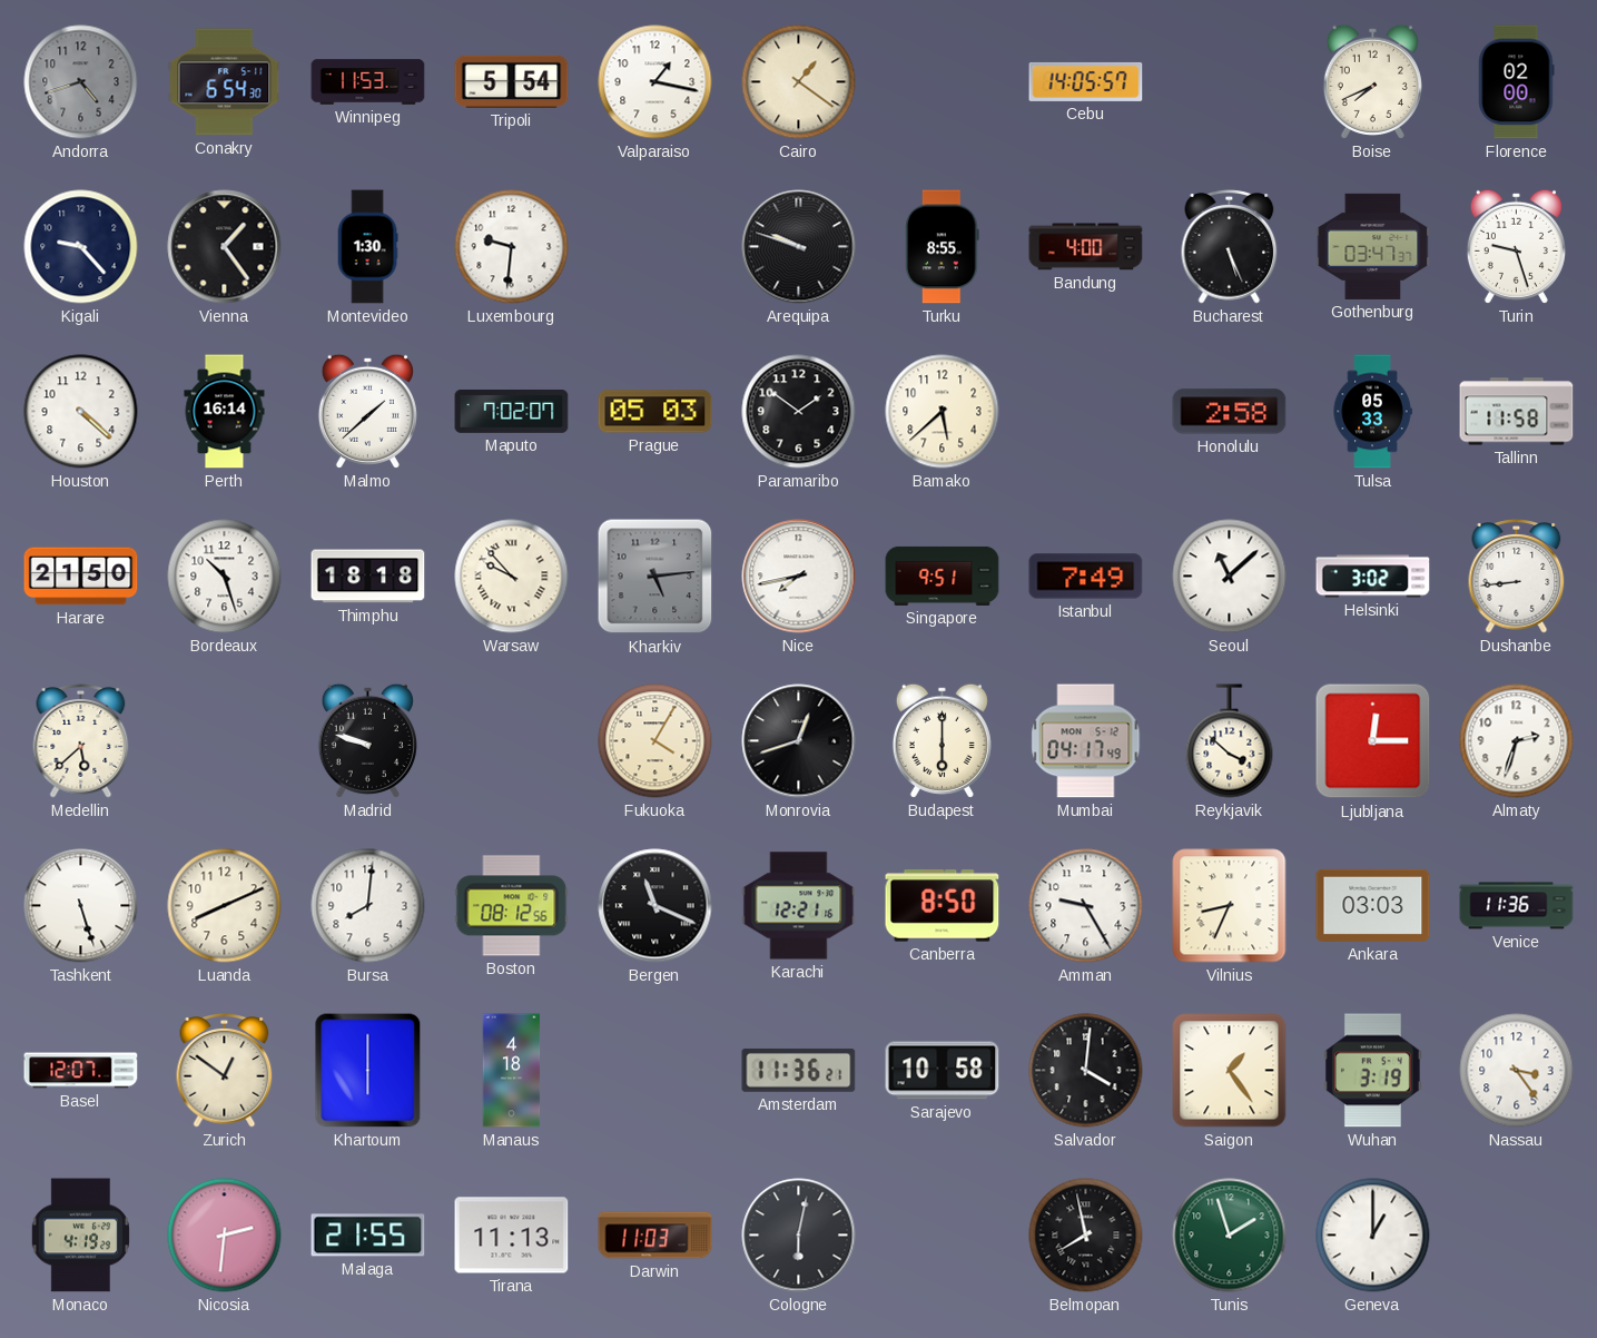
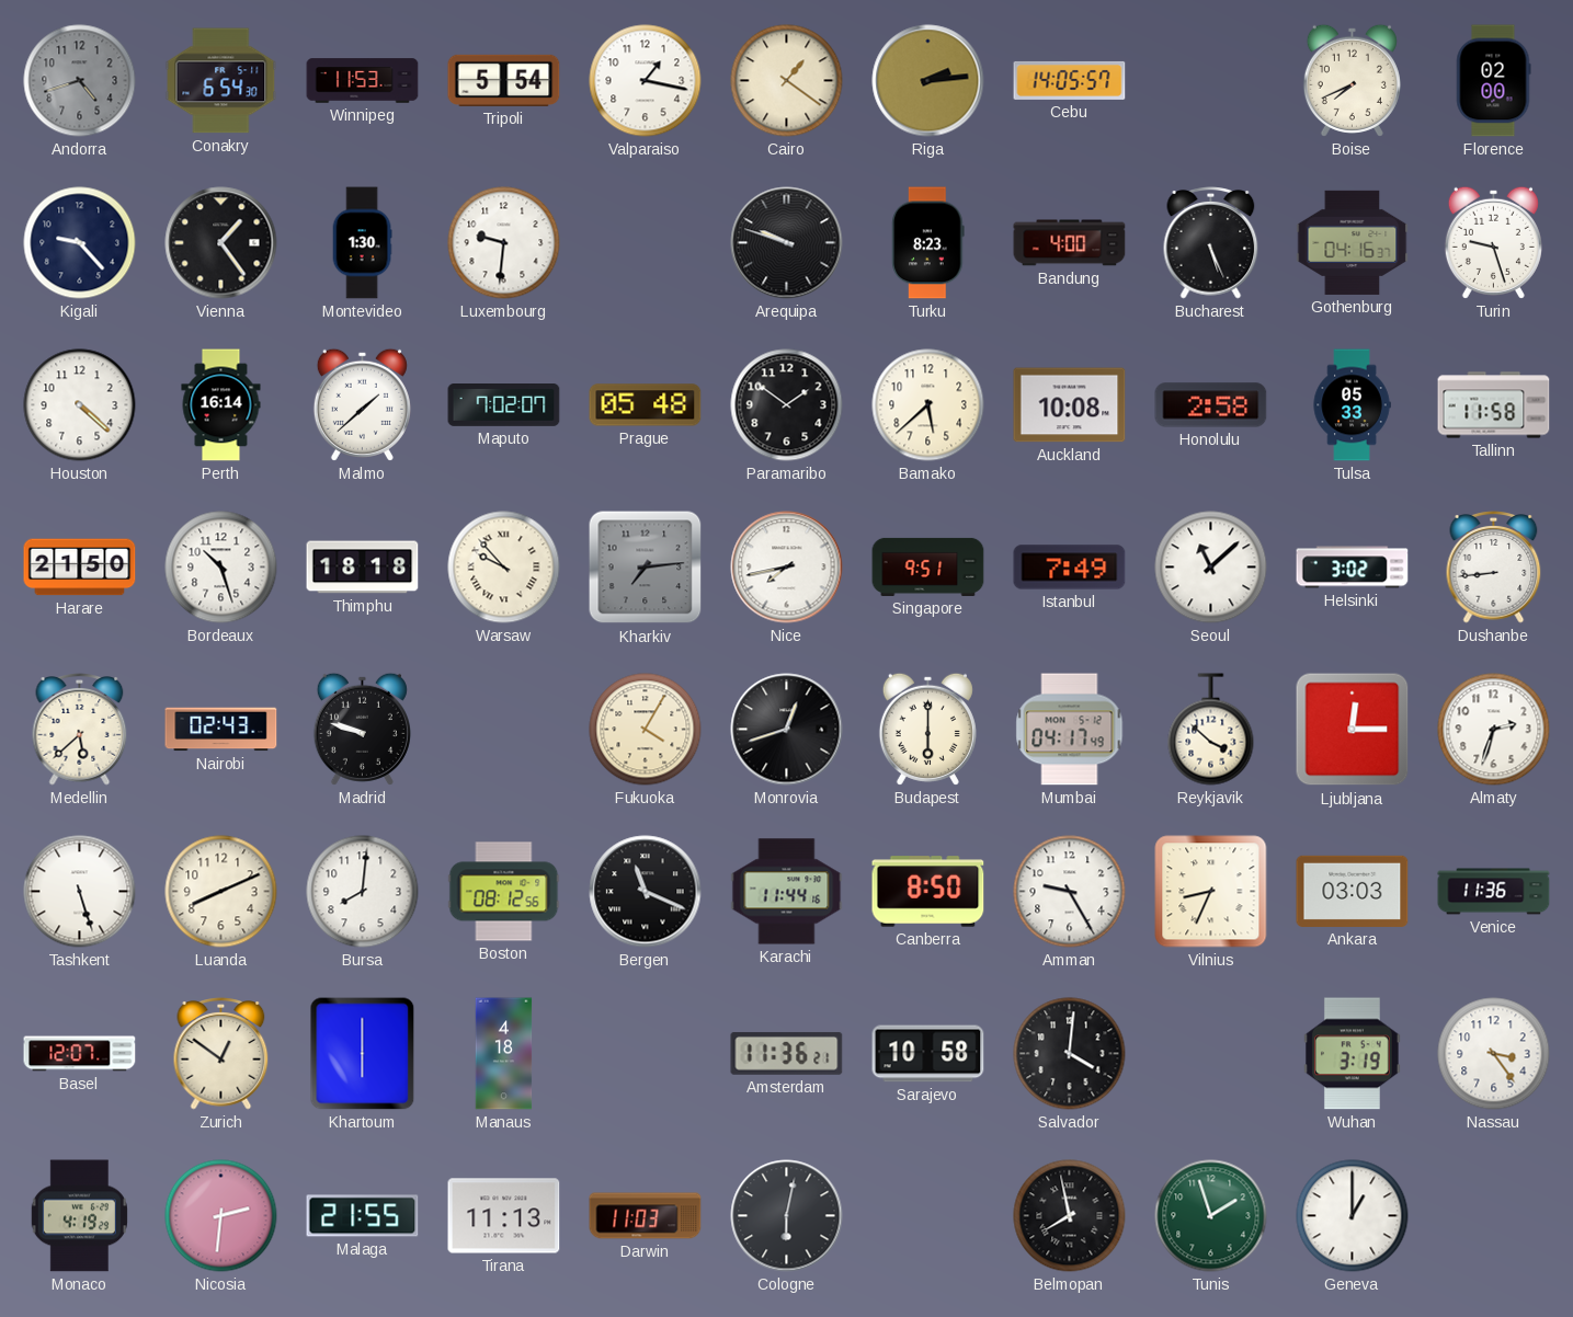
Riga: none -> 2:14 (928, 81)
Turku: 8:55 -> 8:23 (928, 243)
Gothenburg: 03:47 -> 04:16 (1353, 242)
Prague: 05:03 -> 05:48 (646, 405)
Auckland: none -> 10:08 (1070, 405)
Kharkiv: 5:14 -> 7:14 (646, 568)
Nairobi: none -> 02:43 (221, 730)
Karachi: 12:21 -> 11:44 (787, 892)
Saigon: 1:24 -> none (1230, 1071)
